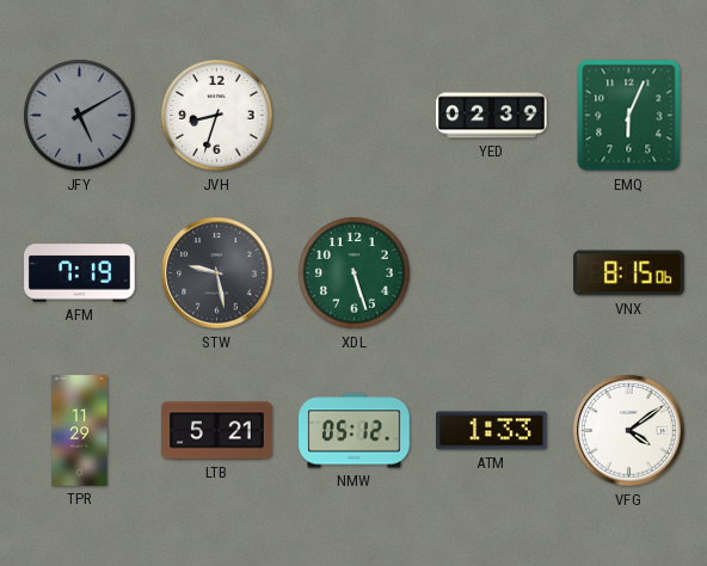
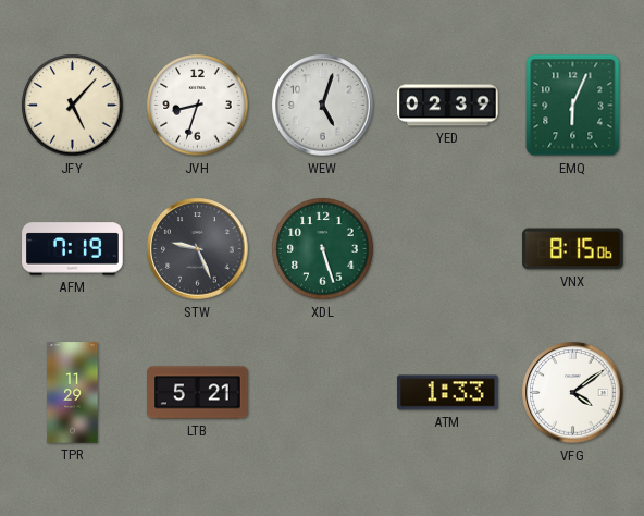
JFY: 5:10 -> 5:07 (73, 106)
JFY dial: grey -> cream (73, 106)
WEW: none -> 5:03 (323, 106)
STW: 9:28 -> 9:26 (198, 249)
NMW: 05:12 -> none (355, 431)
